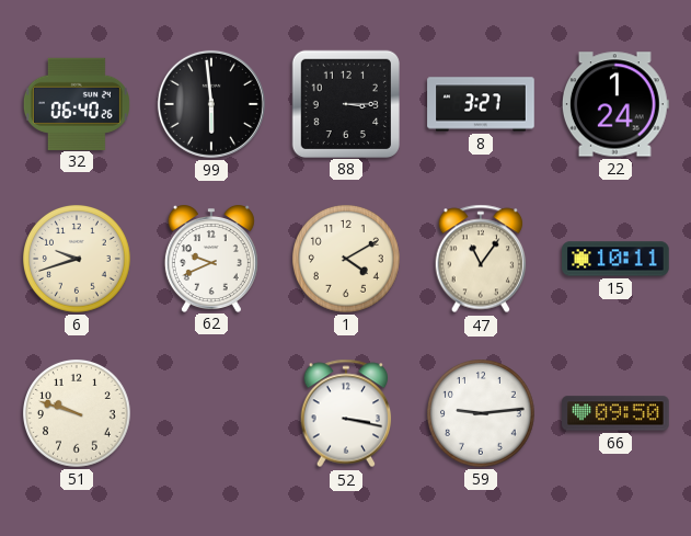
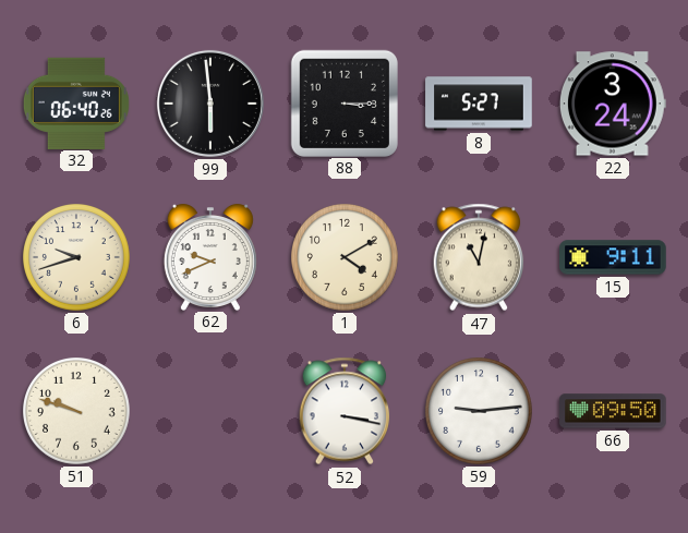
8: 3:27 -> 5:27 (479, 104)
22: 1:24 -> 3:24 (613, 104)
47: 11:06 -> 11:02 (479, 257)
15: 10:11 -> 9:11 (613, 257)
